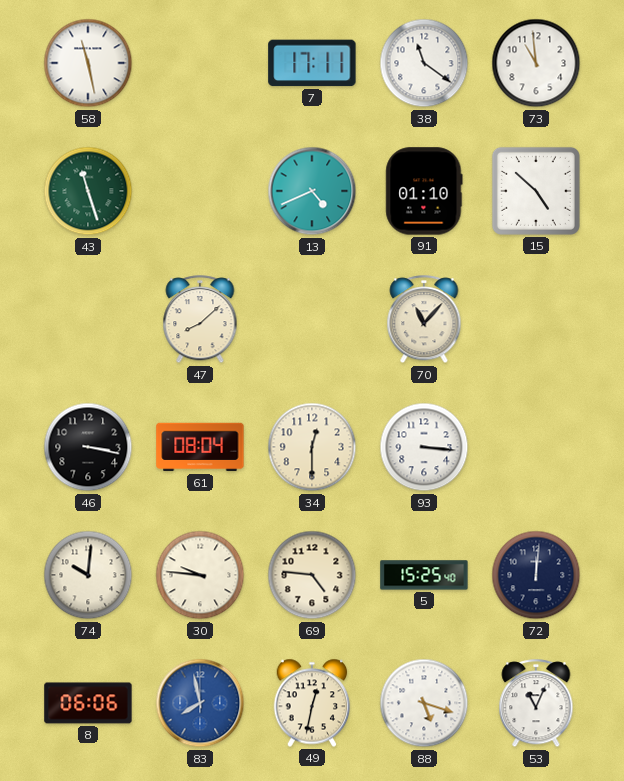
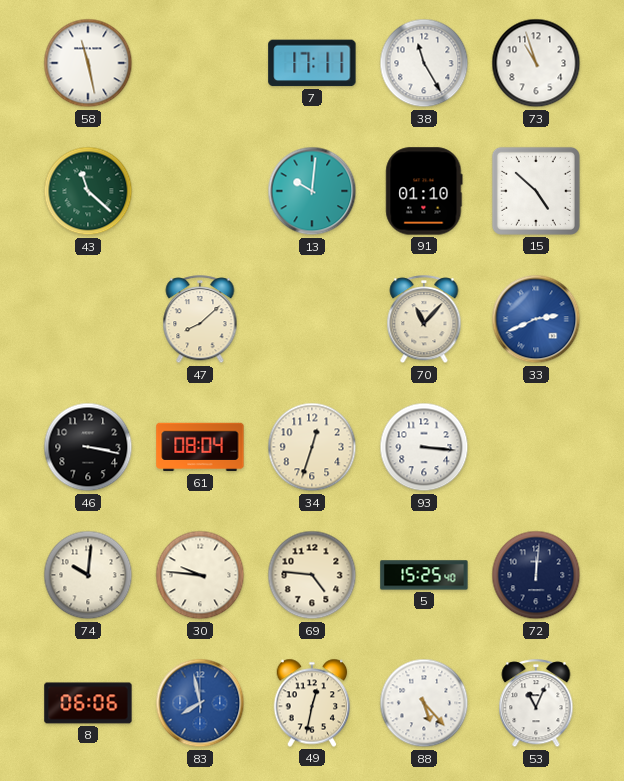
38: 11:21 -> 11:25 (424, 63)
73: 10:59 -> 10:57 (536, 63)
43: 11:27 -> 11:22 (88, 191)
13: 4:41 -> 10:01 (312, 191)
33: none -> 2:41 (536, 319)
34: 12:30 -> 12:33 (312, 447)
88: 5:18 -> 5:23 (424, 703)
